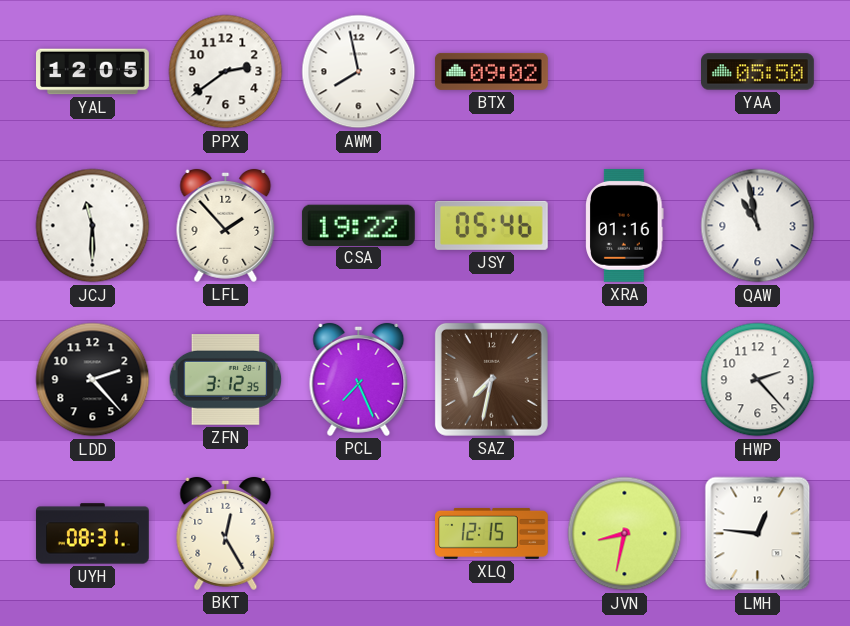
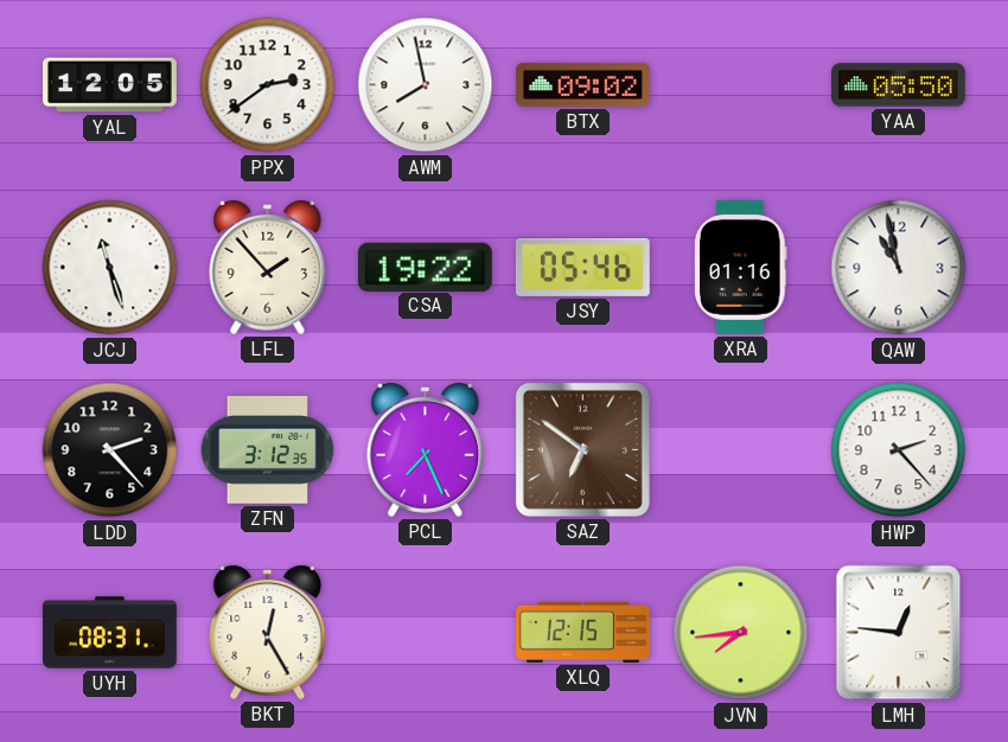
JCJ: 11:30 -> 11:27 (110, 268)
SAZ: 7:32 -> 6:51 (582, 449)
JVN: 8:32 -> 7:44 (741, 633)
